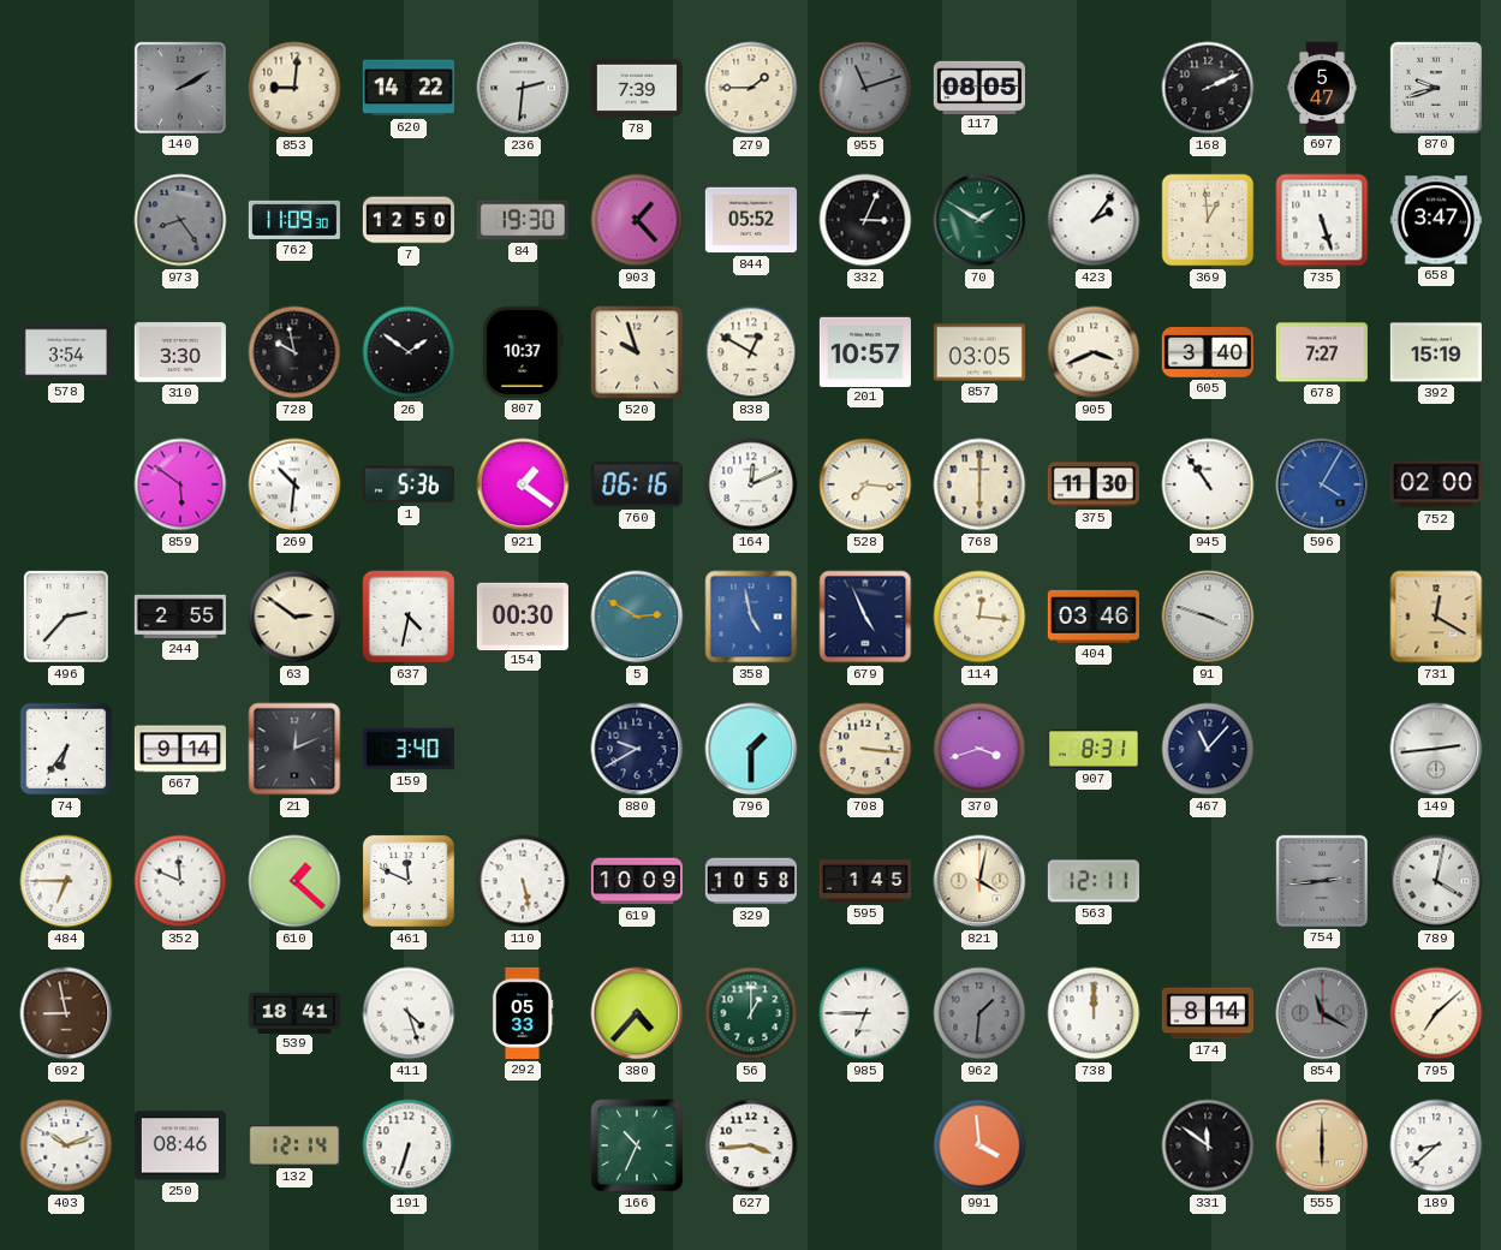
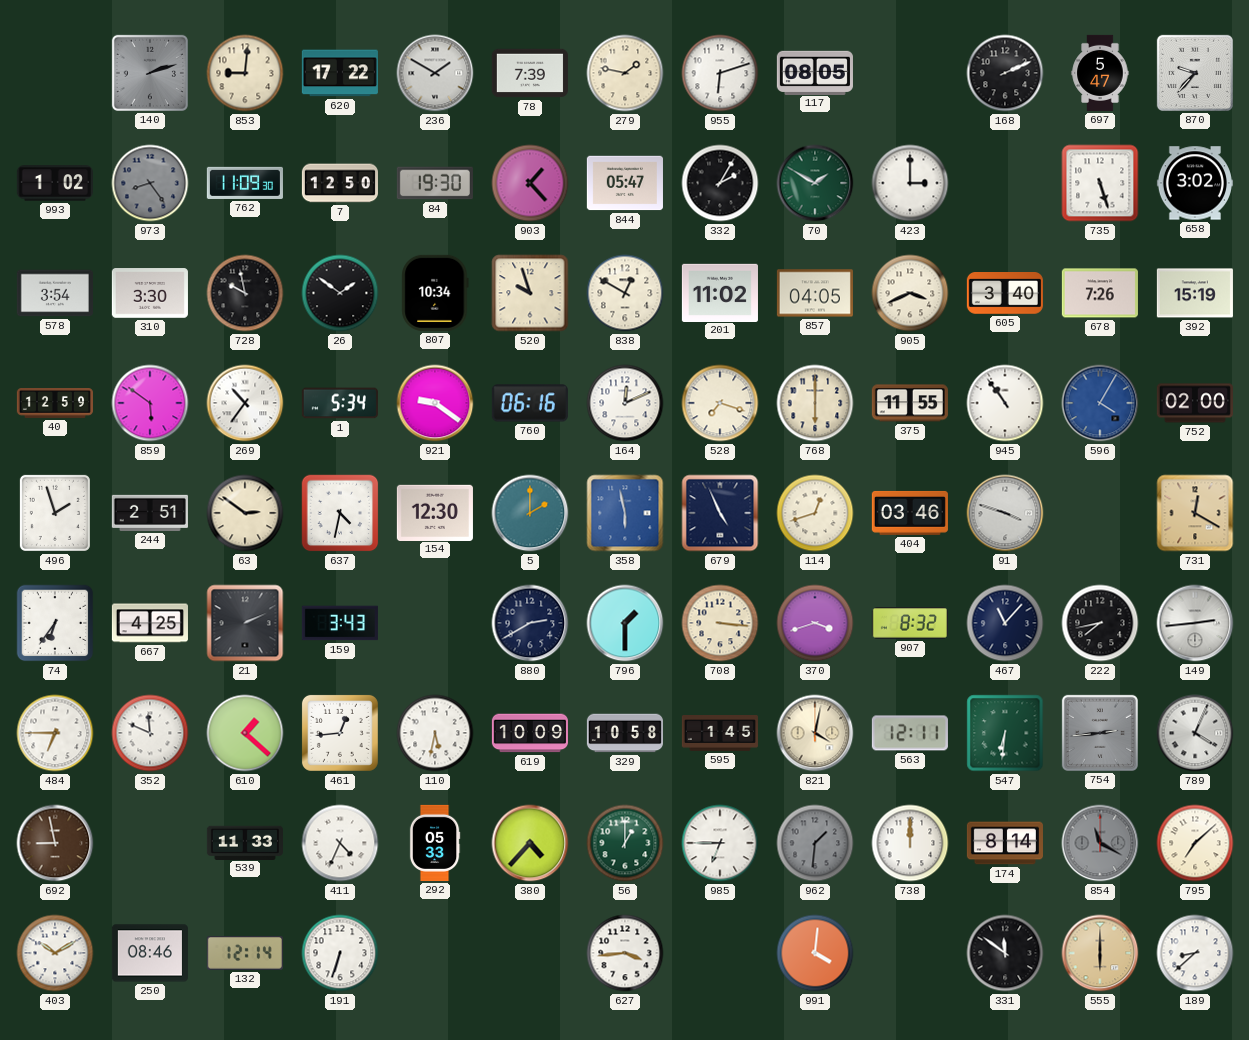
140: 2:10 -> 2:12 (150, 73)
620: 14:22 -> 17:22 (340, 73)
236: 2:31 -> 1:50 (435, 73)
279: 1:45 -> 1:47 (625, 73)
955: 11:12 -> 6:12 (720, 73)
955 dial: grey -> white (720, 73)
870: 9:42 -> 9:37 (1195, 73)
993: none -> 1:02 (55, 183)
844: 05:52 -> 05:47 (625, 183)
332: 3:04 -> 2:05 (720, 183)
423: 2:06 -> 3:00 (910, 183)
369: 12:59 -> none (1208, 220)
658: 3:47 -> 3:02 (1195, 183)
807: 10:37 -> 10:34 (435, 293)
201: 10:57 -> 11:02 (720, 292)
857: 03:05 -> 04:05 (815, 293)
678: 7:27 -> 7:26 (1100, 293)
40: none -> 12:59 (55, 404)
269: 10:31 -> 10:36 (245, 403)
1: 5:36 -> 5:34 (340, 403)
921: 1:21 -> 9:21 (435, 403)
528: 7:16 -> 7:18 (720, 403)
375: 11:30 -> 11:55 (910, 403)
496: 2:37 -> 1:57 (55, 513)
244: 2:55 -> 2:51 (150, 513)
154: 00:30 -> 12:30 (435, 512)
5: 2:50 -> 2:00 (530, 513)
358: 4:58 -> 5:58 (625, 513)
114: 12:16 -> 12:42 (815, 513)
667: 9:14 -> 4:25 (150, 623)
21: 12:11 -> 2:11 (245, 623)
159: 3:40 -> 3:43 (340, 623)
880: 9:40 -> 2:40 (530, 623)
907: 8:31 -> 8:32 (910, 623)
222: none -> 7:43 (1100, 623)
461: 11:49 -> 12:44 (340, 733)
110: 5:28 -> 5:32 (435, 733)
547: none -> 6:31 (1005, 733)
789: 4:02 -> 4:04 (1195, 733)
539: 18:41 -> 11:33 (245, 842)
411: 4:27 -> 4:34 (340, 843)
403: 10:12 -> 10:10 (55, 953)
166: 10:34 -> none (637, 1145)
991: 3:59 -> 4:01 (815, 953)
